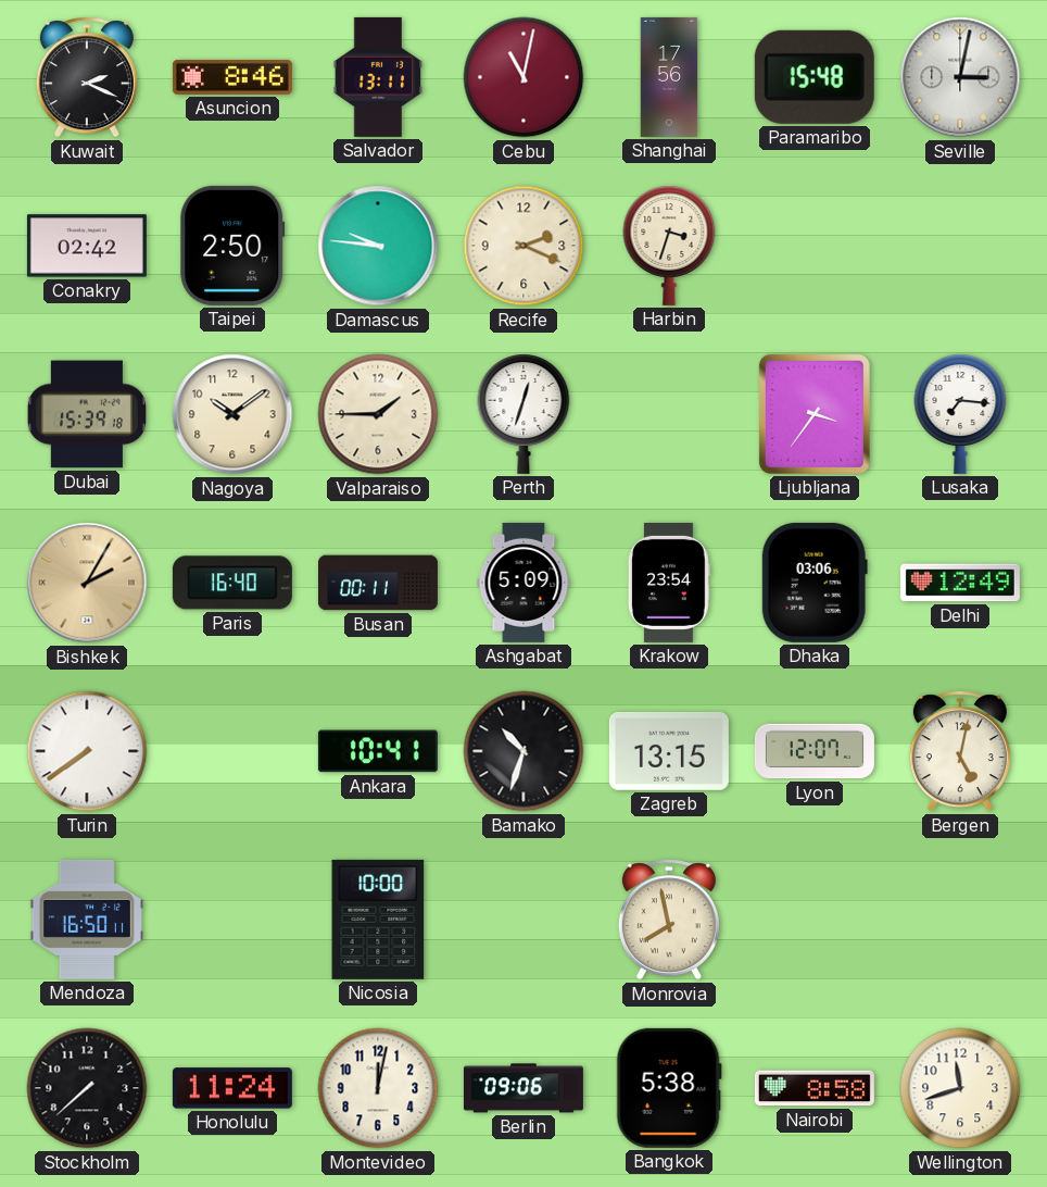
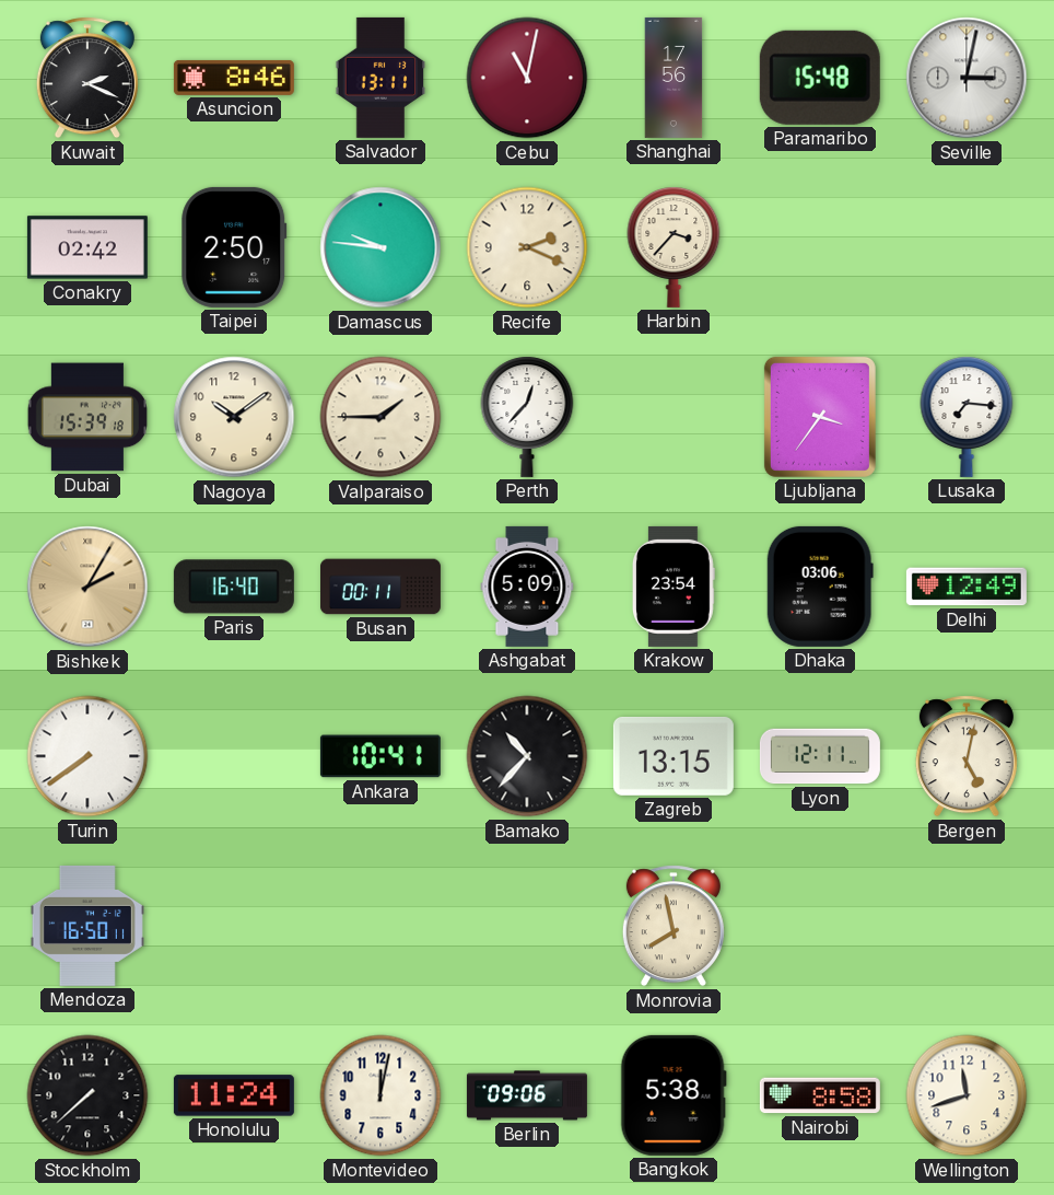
Harbin: 3:33 -> 3:37 (674, 247)
Perth: 12:33 -> 12:37 (527, 417)
Bamako: 10:33 -> 10:37 (527, 756)
Lyon: 12:07 -> 12:11 (820, 756)
Nicosia: 10:00 -> none (378, 920)
